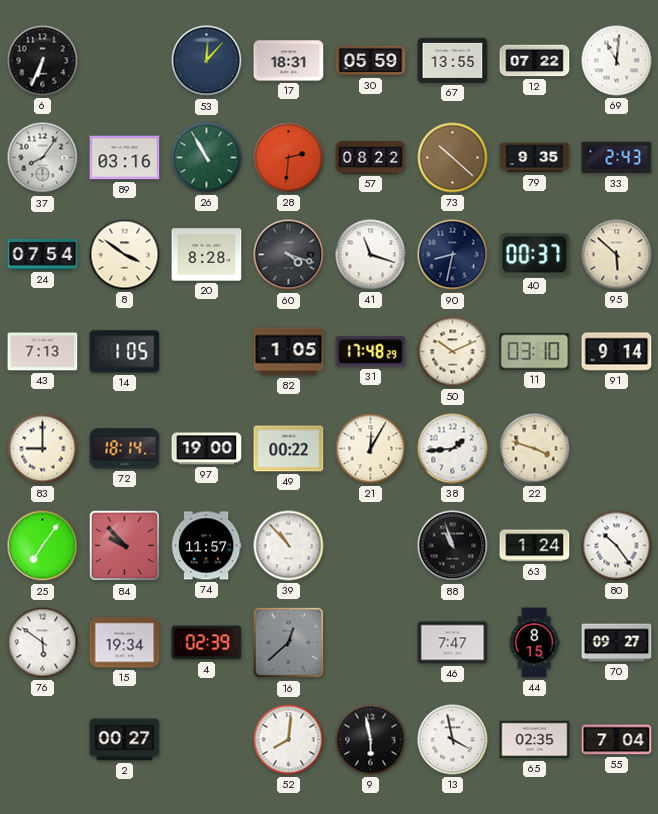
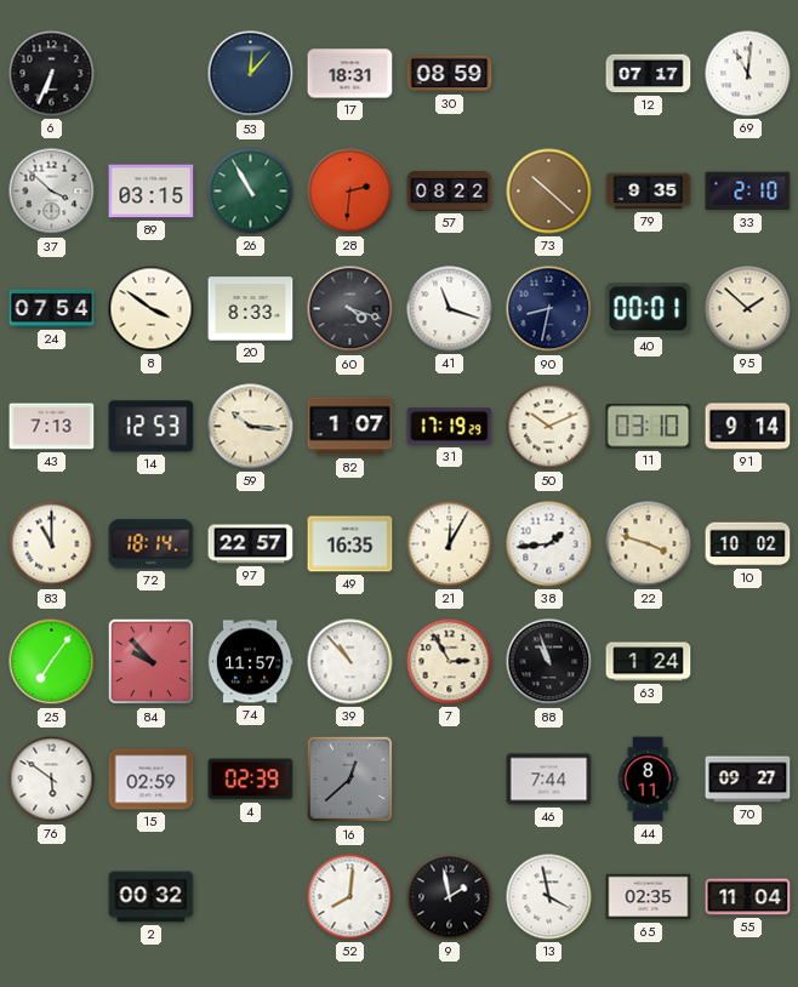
30: 05:59 -> 08:59 (450, 74)
67: 13:55 -> none (453, 60)
12: 07:22 -> 07:17 (649, 74)
37: 8:06 -> 3:52 (52, 192)
89: 03:16 -> 03:15 (152, 192)
33: 2:43 -> 2:10 (748, 192)
20: 8:28 -> 8:33 (251, 309)
40: 00:37 -> 00:01 (649, 309)
95: 5:52 -> 1:52 (748, 309)
14: 1:05 -> 12:53 (152, 427)
59: none -> 10:16 (251, 427)
82: 1:05 -> 1:07 (350, 427)
31: 17:48 -> 17:19 (450, 427)
83: 9:00 -> 11:00 (52, 544)
97: 19:00 -> 22:57 (251, 544)
49: 00:22 -> 16:35 (350, 544)
10: none -> 10:02 (748, 544)
7: none -> 2:55 (450, 662)
80: 10:24 -> none (617, 546)
15: 19:34 -> 02:59 (152, 780)
46: 7:47 -> 7:44 (549, 780)
44: 8:15 -> 8:11 (648, 780)
2: 00:27 -> 00:32 (152, 897)
9: 5:58 -> 1:58 (450, 897)
55: 7:04 -> 11:04 (748, 897)
